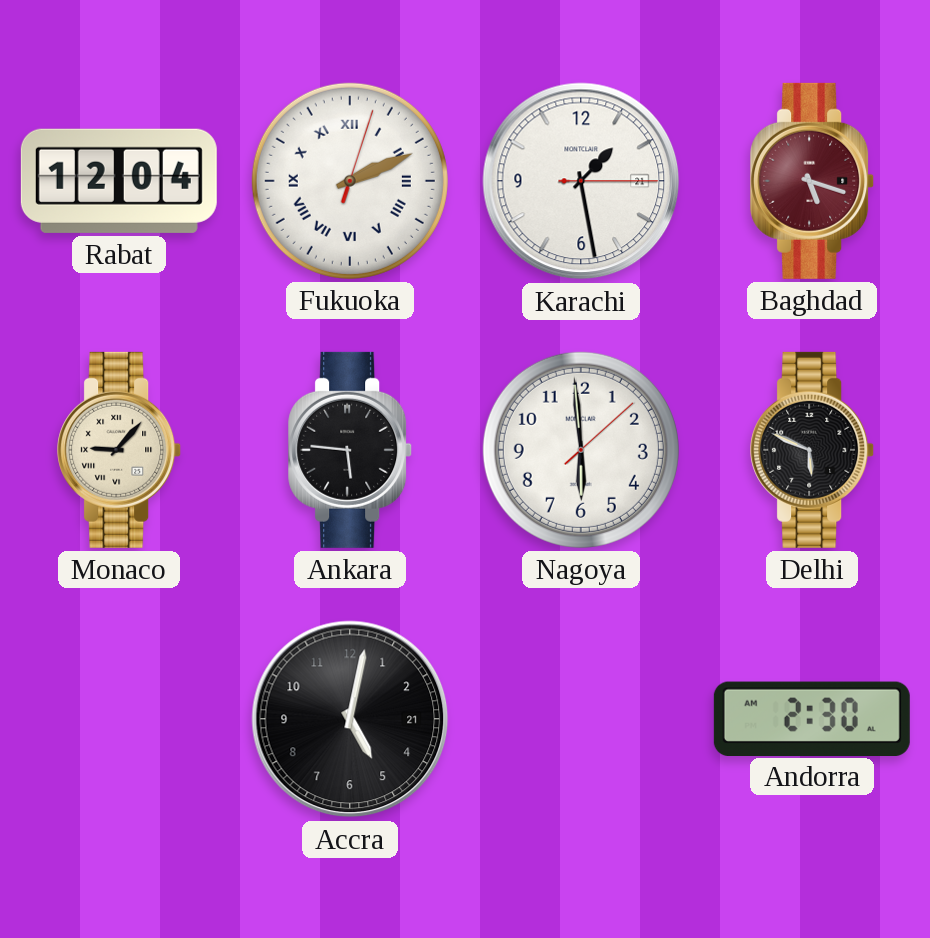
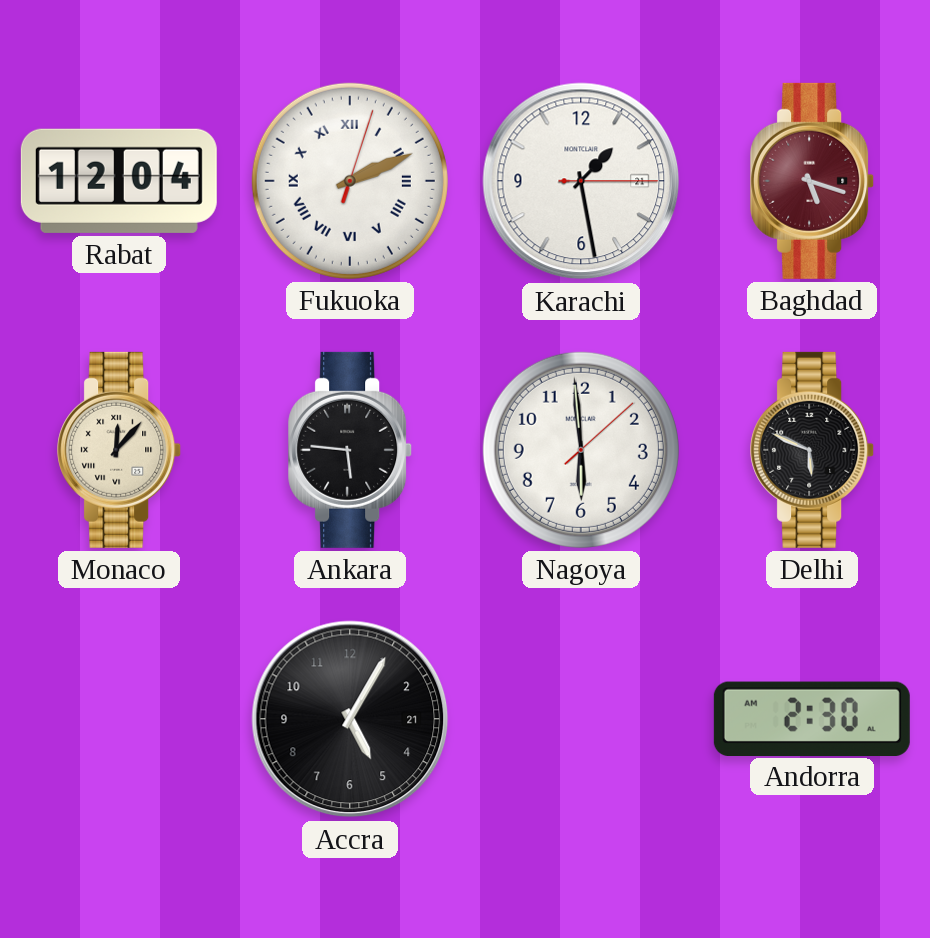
Monaco: 9:07 -> 12:07 (120, 450)
Accra: 5:02 -> 5:05 (350, 719)
